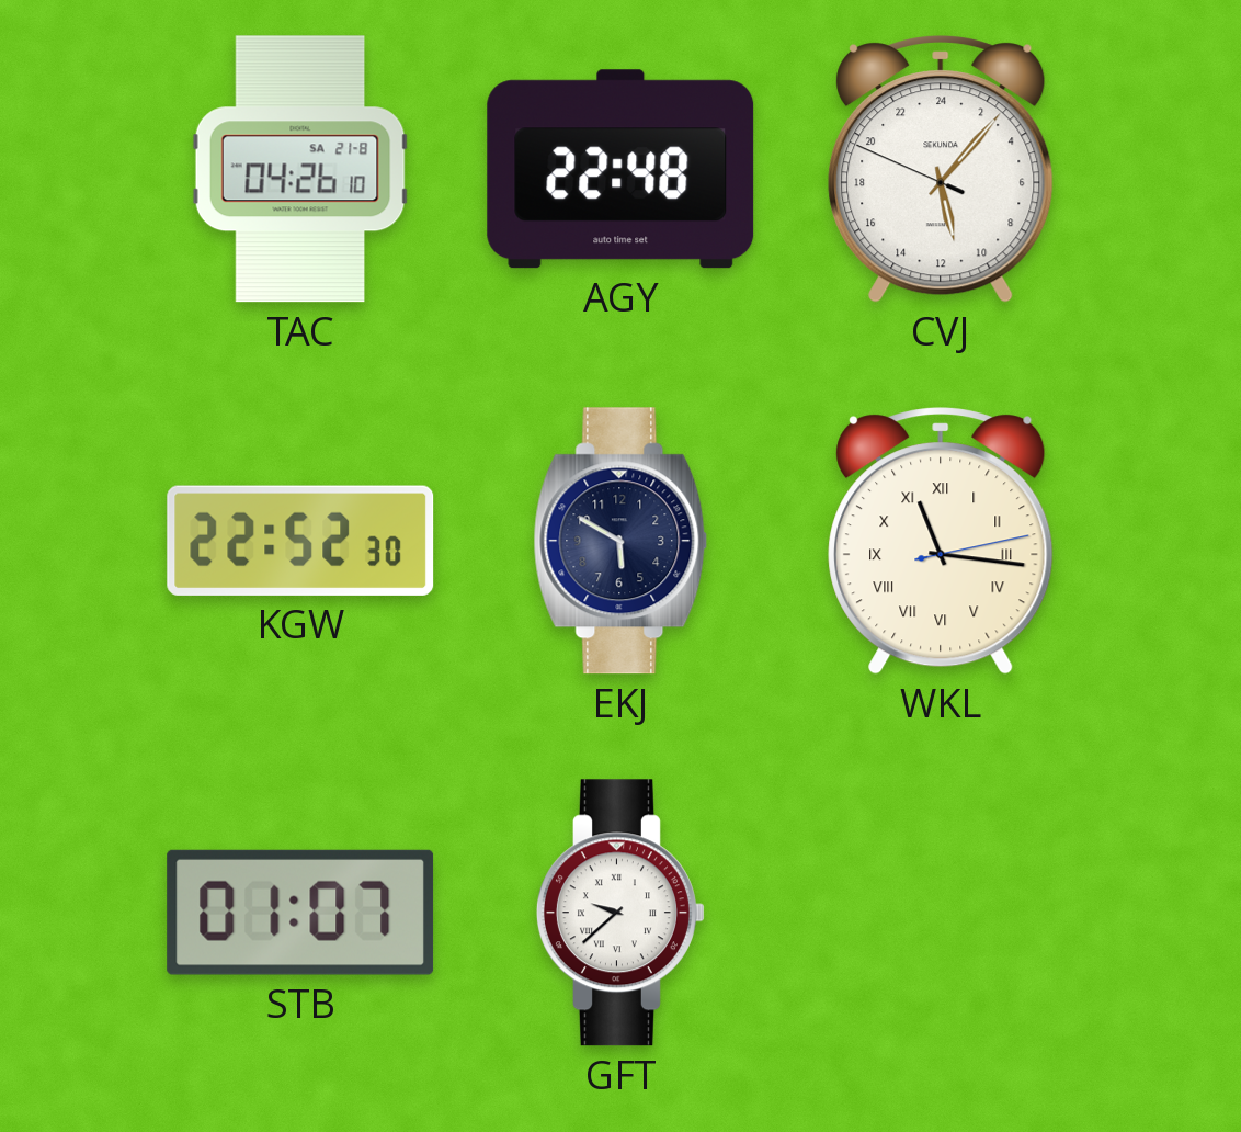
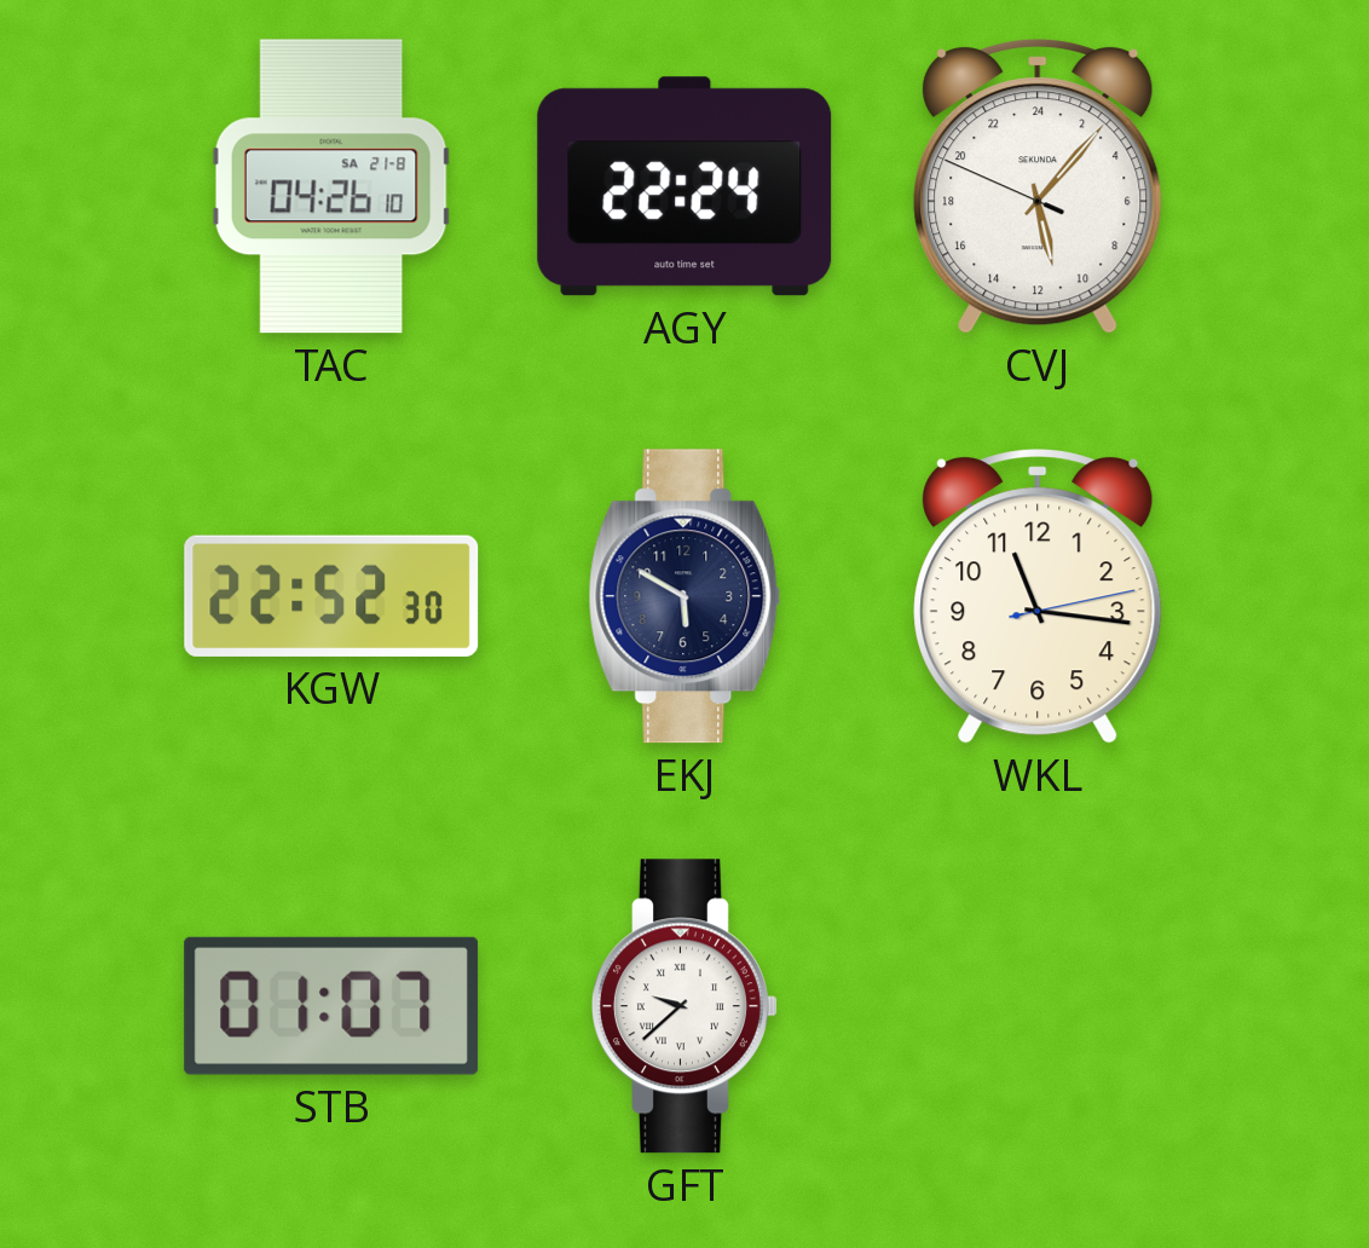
AGY: 22:48 -> 22:24 (684, 186)
WKL numerals: Roman -> Arabic (1038, 596)
